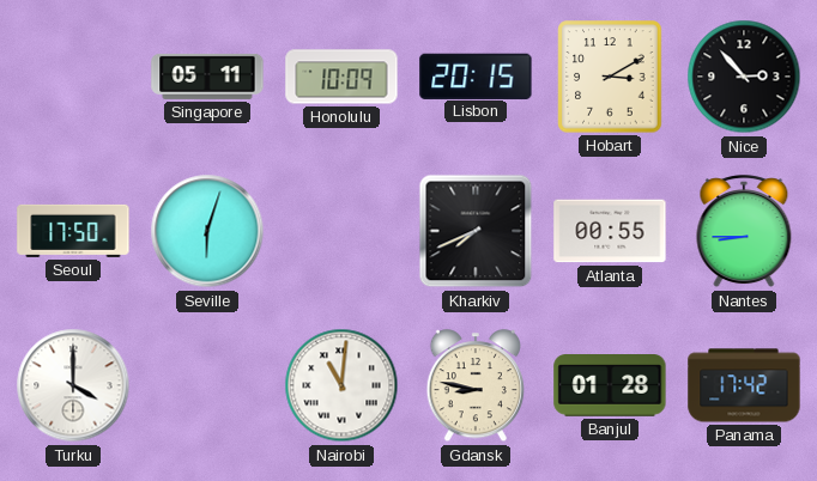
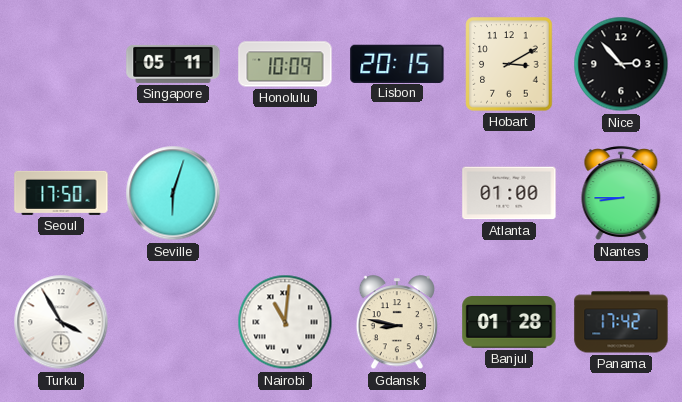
Kharkiv: 7:41 -> none (476, 231)
Atlanta: 00:55 -> 01:00 (509, 193)
Turku: 4:00 -> 3:55 (61, 322)
